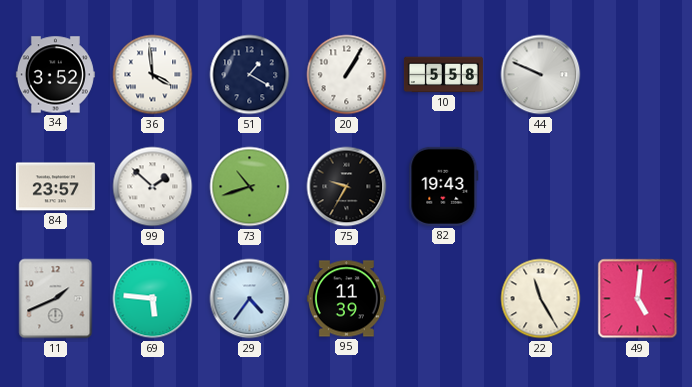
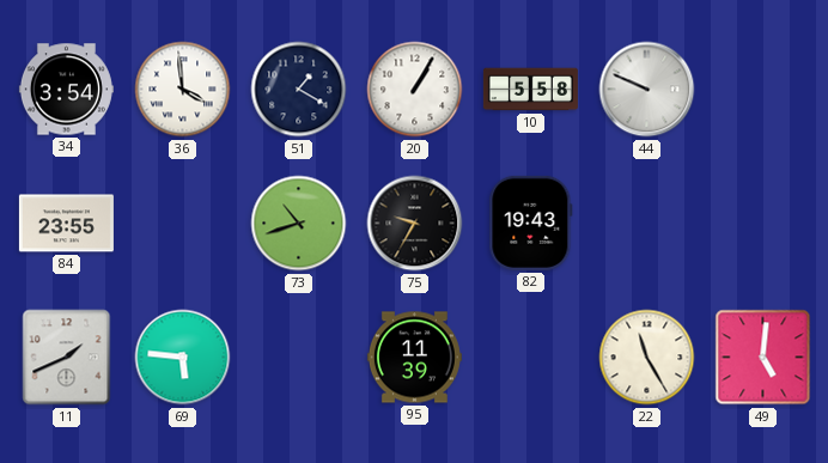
34: 3:52 -> 3:54 (66, 90)
84: 23:57 -> 23:55 (66, 224)
99: 1:52 -> none (153, 187)
29: 4:36 -> none (250, 299)
